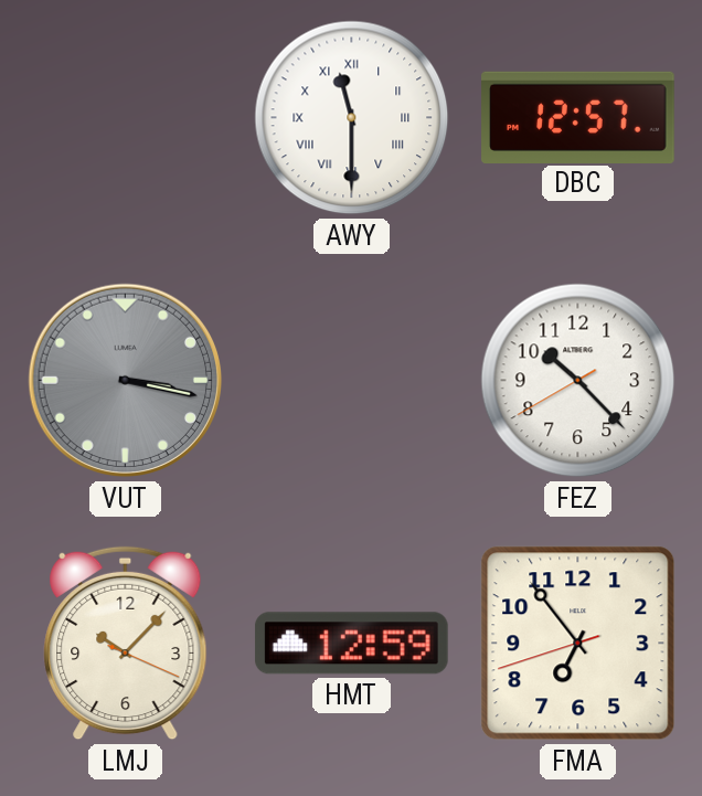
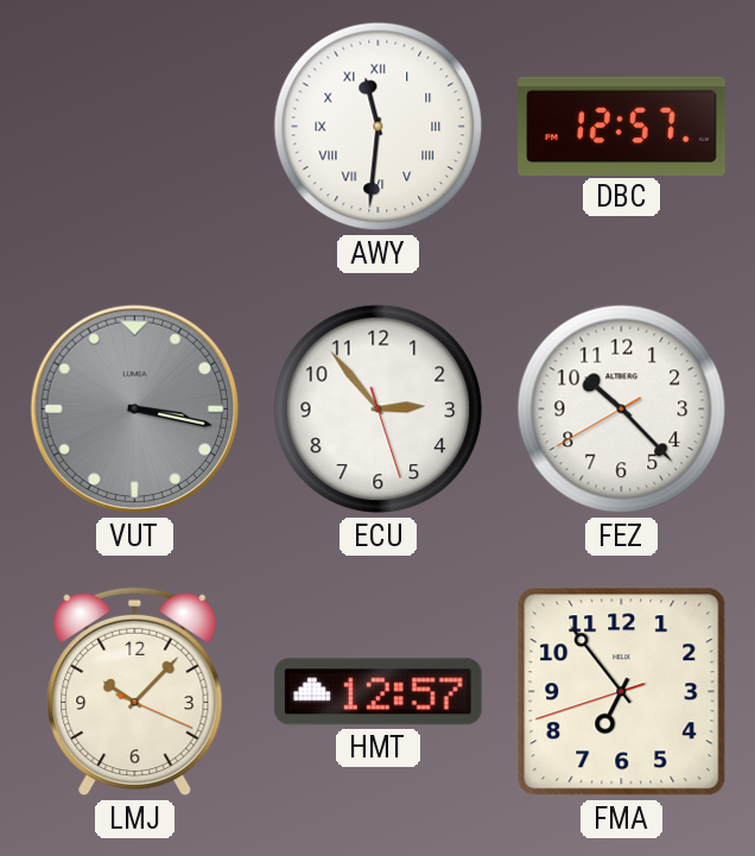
AWY: 11:30 -> 11:31 (379, 127)
ECU: none -> 2:53 (379, 410)
HMT: 12:59 -> 12:57 (377, 692)
